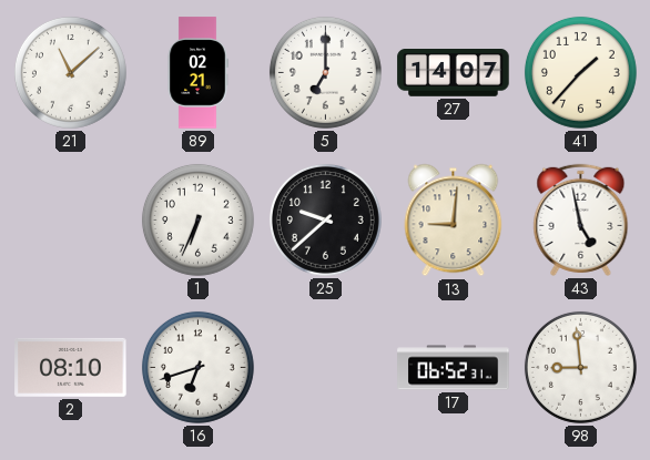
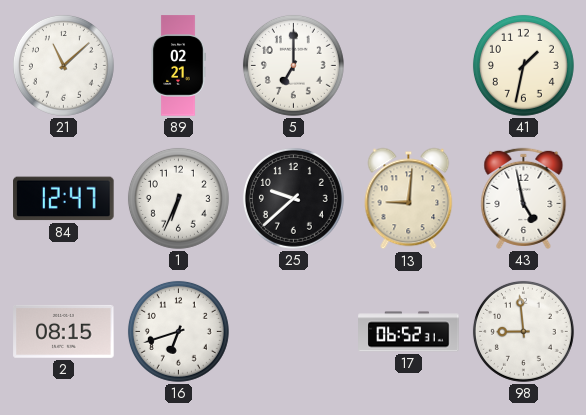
27: 14:07 -> none (454, 73)
41: 1:37 -> 1:32 (523, 65)
84: none -> 12:47 (64, 199)
2: 08:10 -> 08:15 (64, 331)
